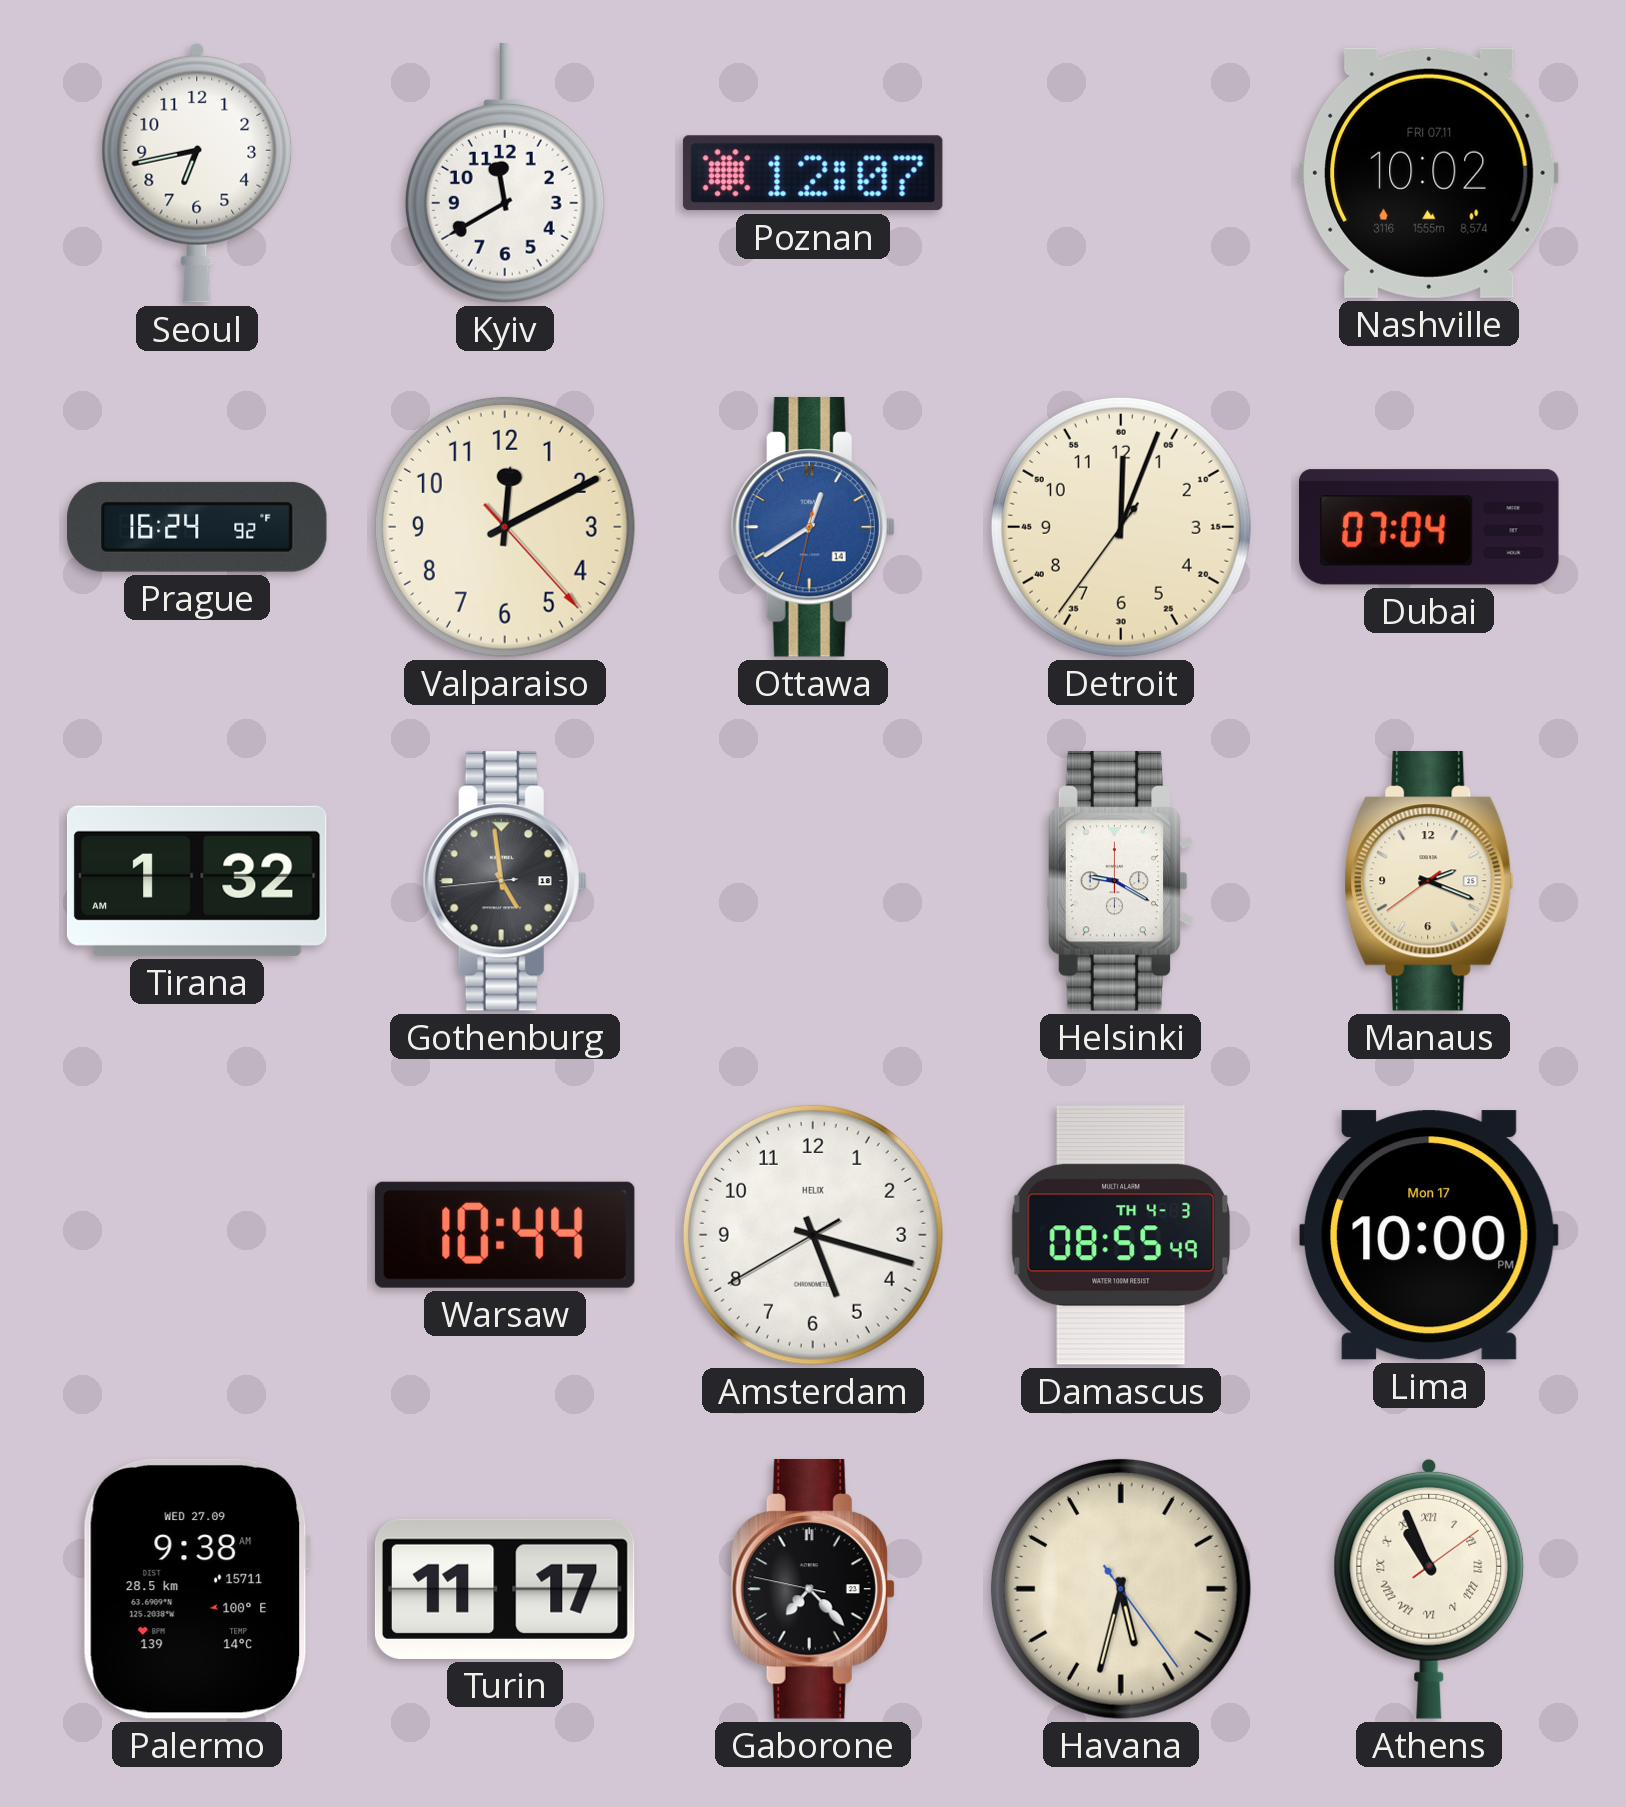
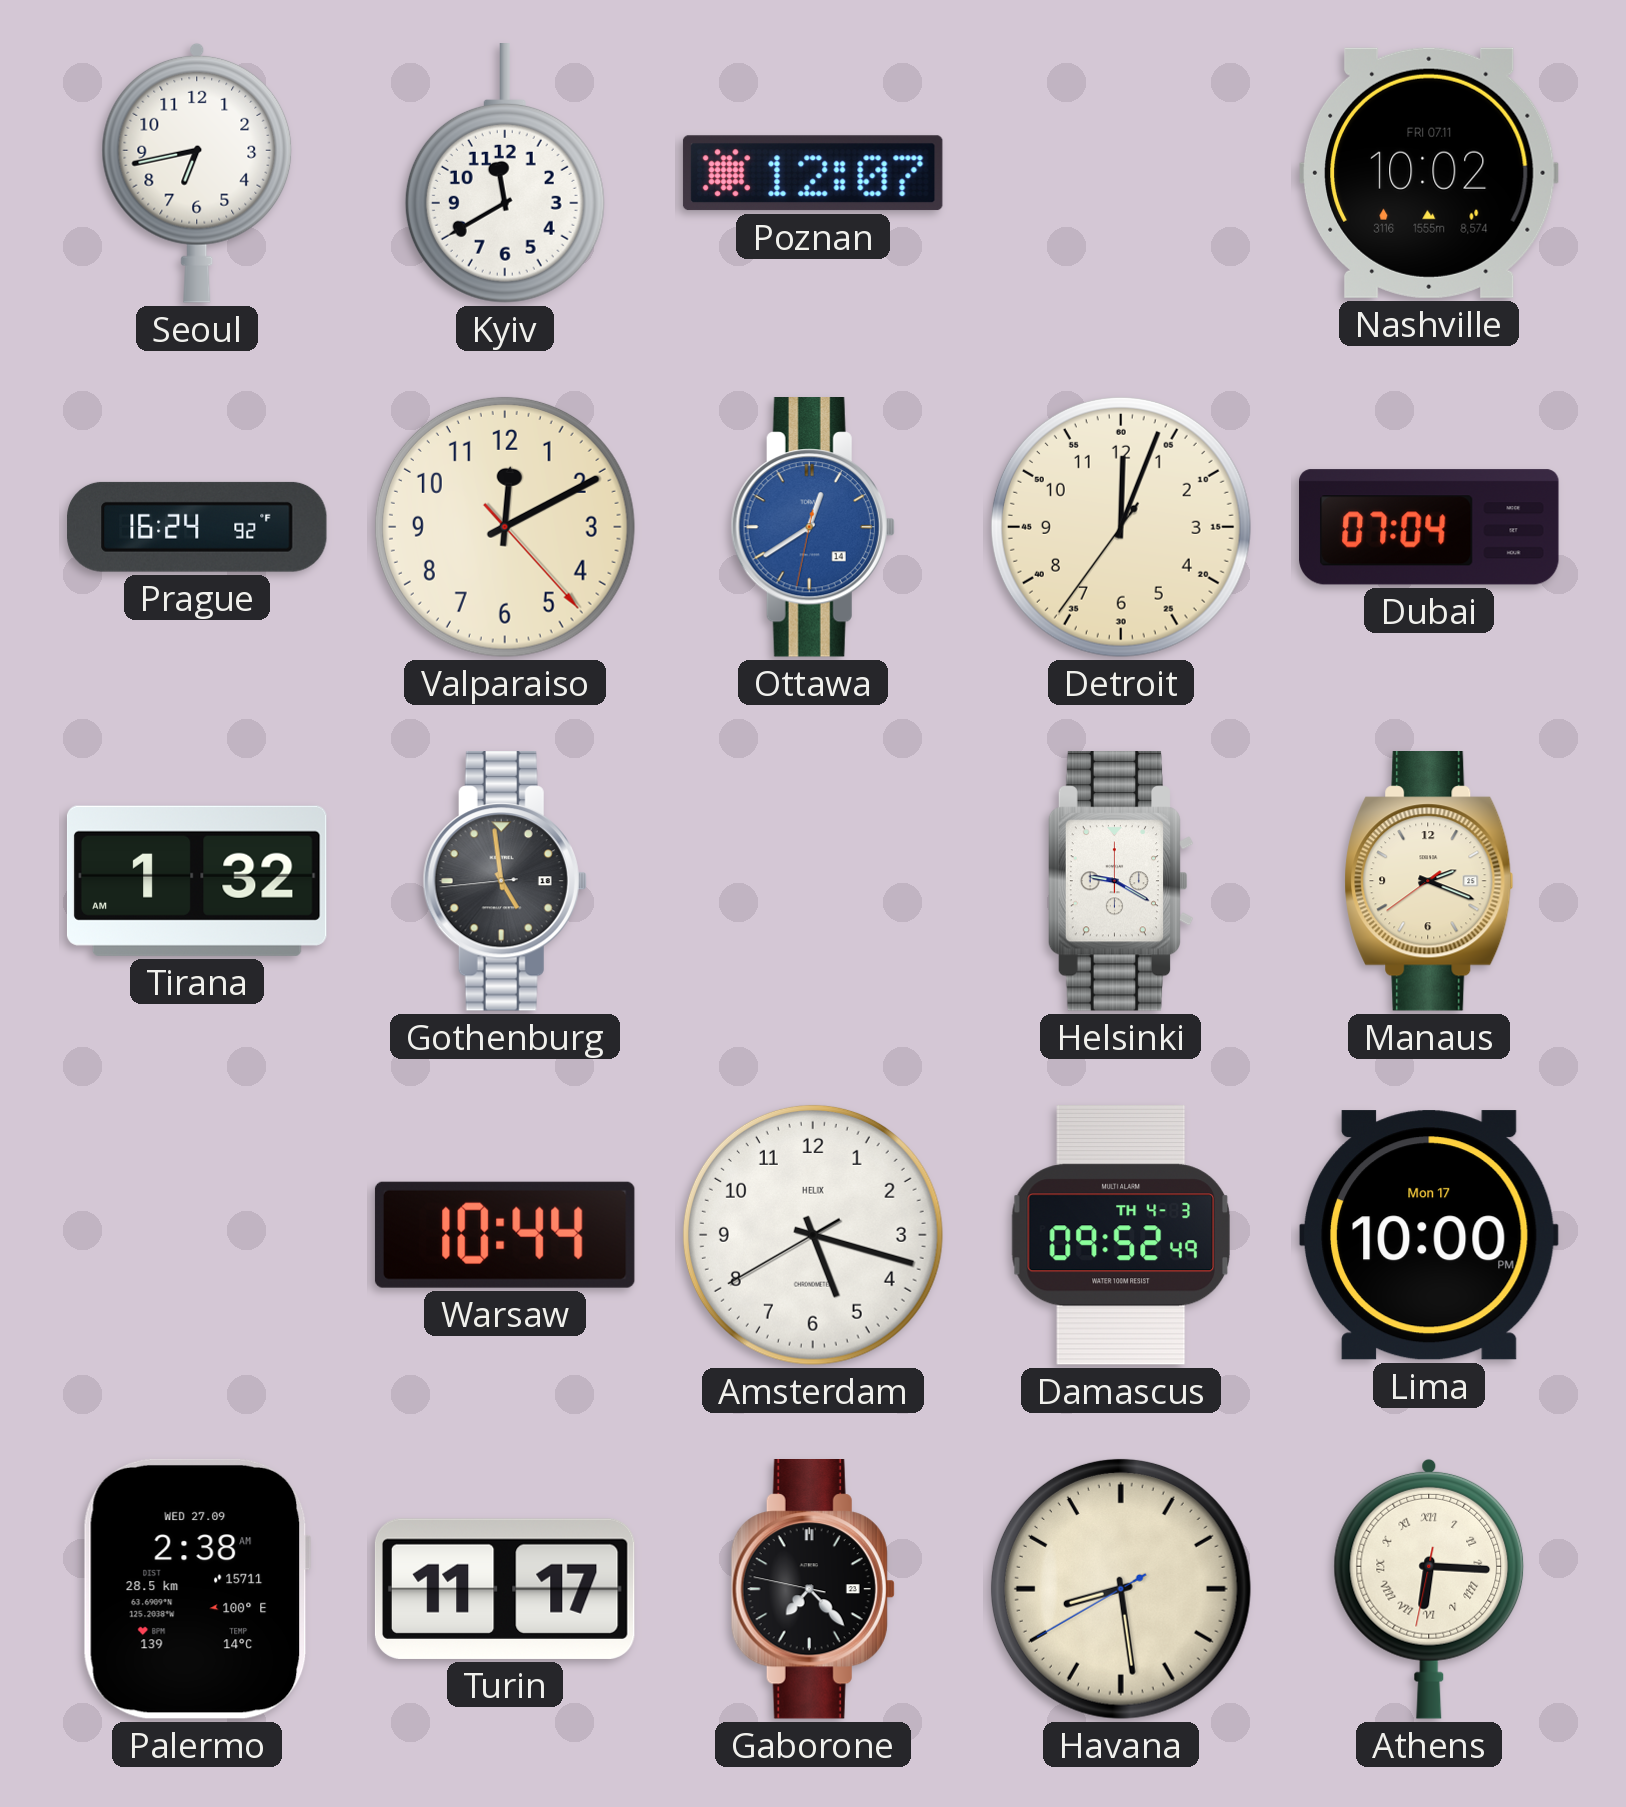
Damascus: 08:55 -> 09:52 (1121, 1235)
Palermo: 9:38 -> 2:38 (197, 1589)
Havana: 5:32 -> 8:28 (1121, 1589)
Athens: 10:56 -> 6:15 (1429, 1589)
